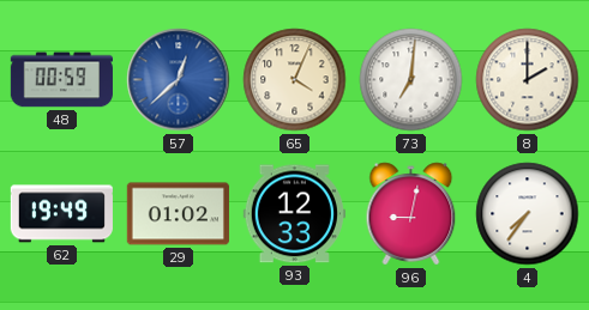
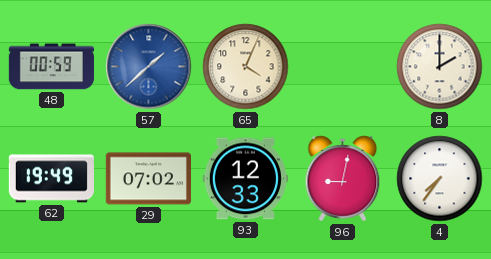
57: 12:38 -> 1:38 (149, 67)
73: 7:01 -> none (411, 80)
29: 01:02 -> 07:02 (148, 179)
